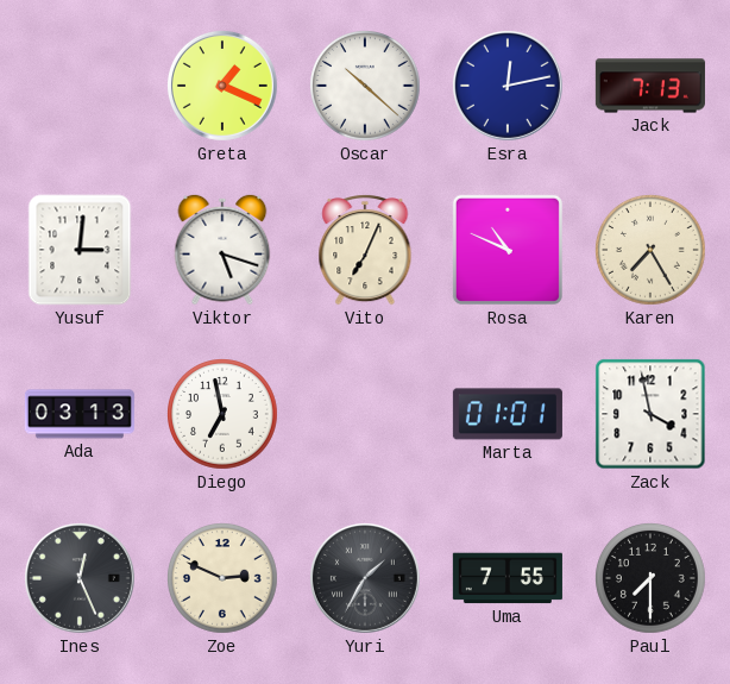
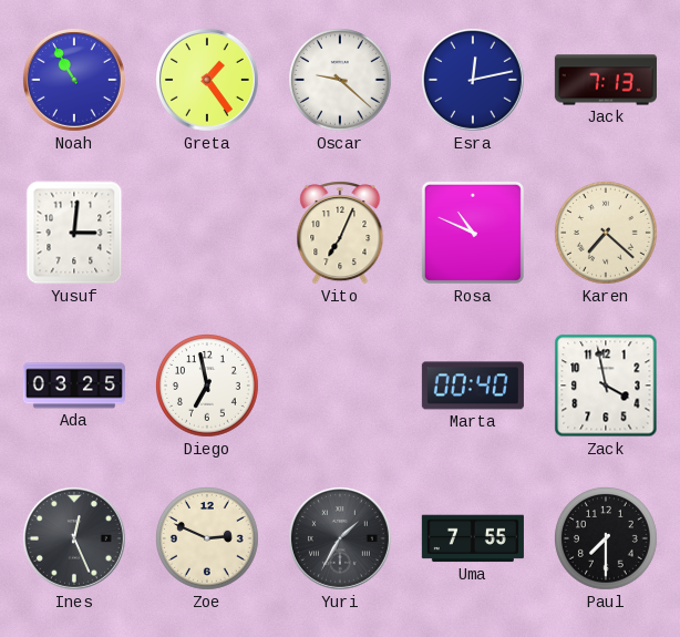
Noah: none -> 10:55 (74, 80)
Greta: 1:19 -> 1:24 (207, 80)
Oscar: 10:22 -> 9:22 (341, 81)
Viktor: 5:18 -> none (222, 250)
Karen: 7:25 -> 7:22 (607, 234)
Ada: 03:13 -> 03:25 (74, 386)
Marta: 01:01 -> 00:40 (473, 386)
